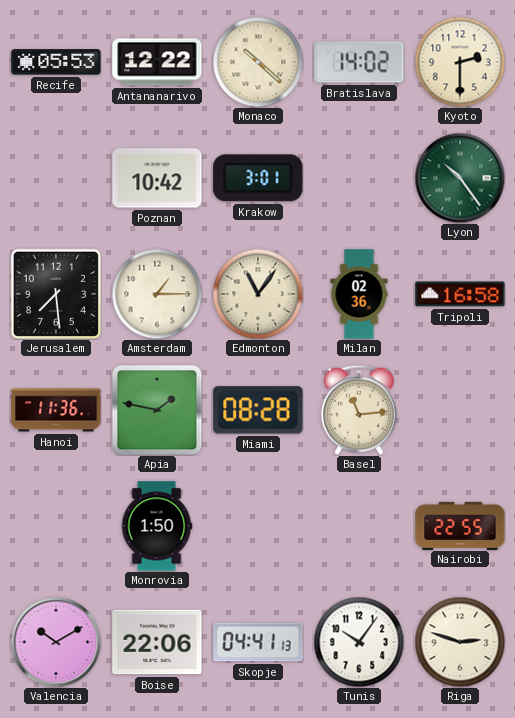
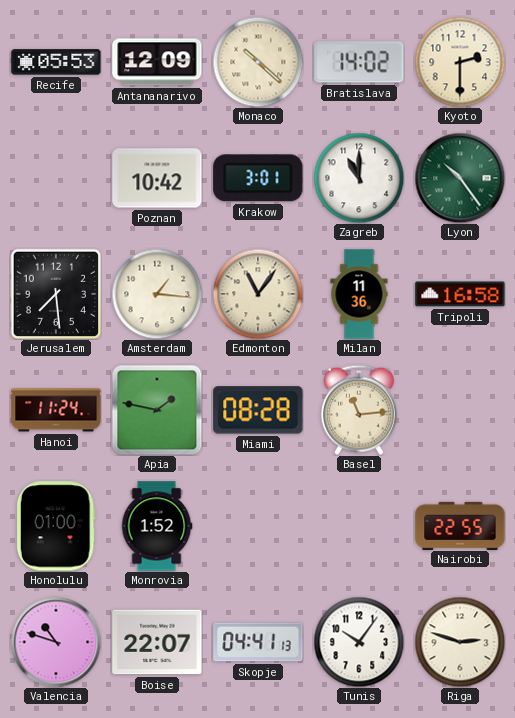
Antananarivo: 12:22 -> 12:09 (157, 62)
Zagreb: none -> 11:00 (359, 178)
Amsterdam: 1:15 -> 1:16 (157, 294)
Milan: 02:36 -> 11:36 (359, 294)
Hanoi: 11:36 -> 11:24 (56, 410)
Honolulu: none -> 01:00 (56, 526)
Monrovia: 1:50 -> 1:52 (157, 526)
Valencia: 10:10 -> 10:48 (56, 642)
Boise: 22:06 -> 22:07 (157, 642)
